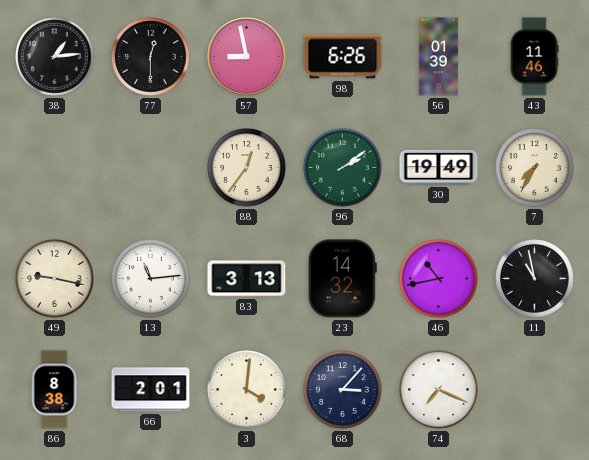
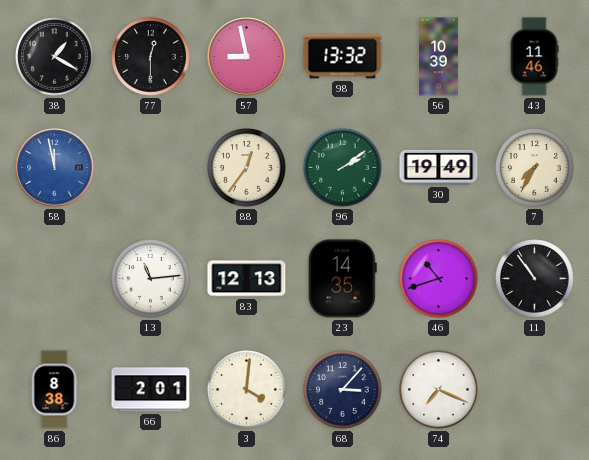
38: 1:14 -> 1:20 (55, 57)
98: 6:26 -> 13:32 (343, 57)
56: 01:39 -> 10:39 (439, 57)
58: none -> 11:58 (55, 168)
49: 9:17 -> none (55, 279)
83: 3:13 -> 12:13 (247, 279)
23: 14:32 -> 14:35 (342, 279)
46: 10:43 -> 10:42 (439, 279)
11: 10:58 -> 10:54 (535, 279)
